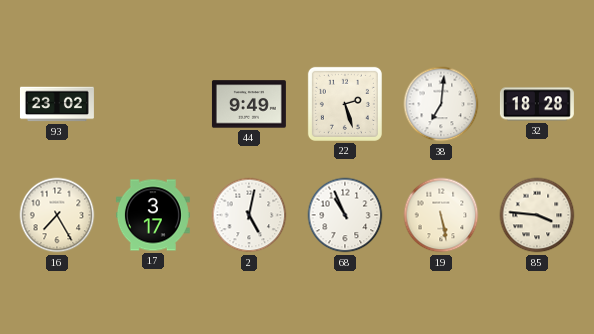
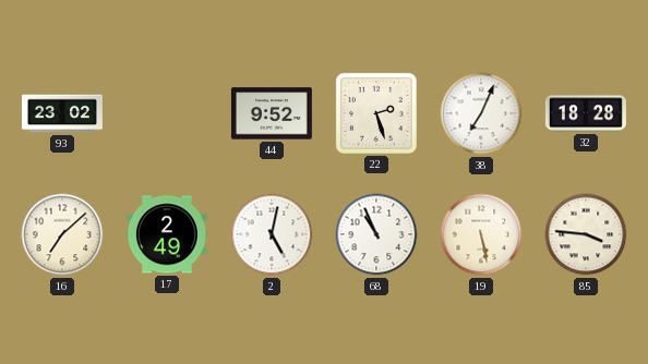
44: 9:49 -> 9:52 (272, 113)
38: 7:01 -> 7:04 (481, 113)
16: 7:25 -> 7:08 (62, 234)
17: 3:17 -> 2:49 (167, 234)
